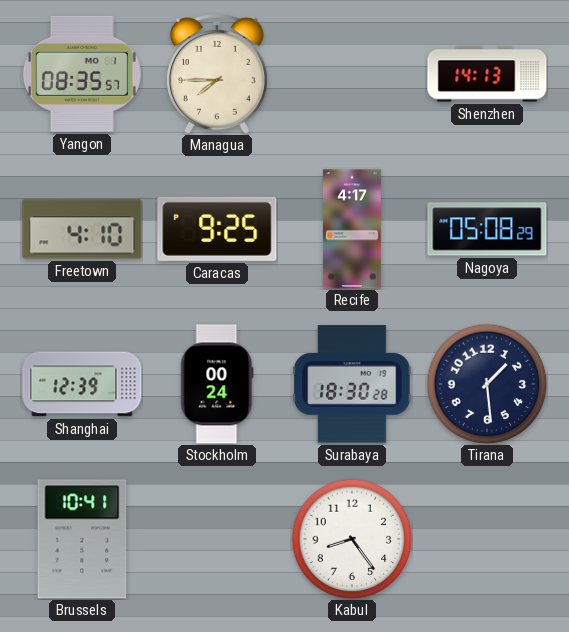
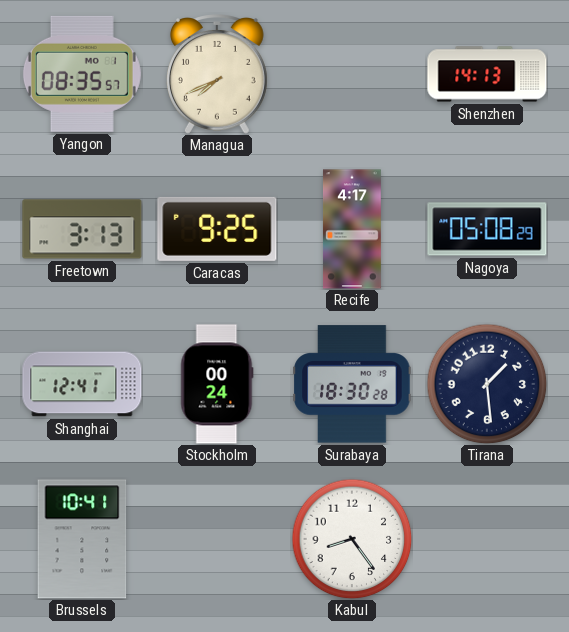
Managua: 7:45 -> 7:41 (217, 74)
Freetown: 4:10 -> 3:13 (82, 229)
Shanghai: 12:39 -> 12:41 (82, 384)
